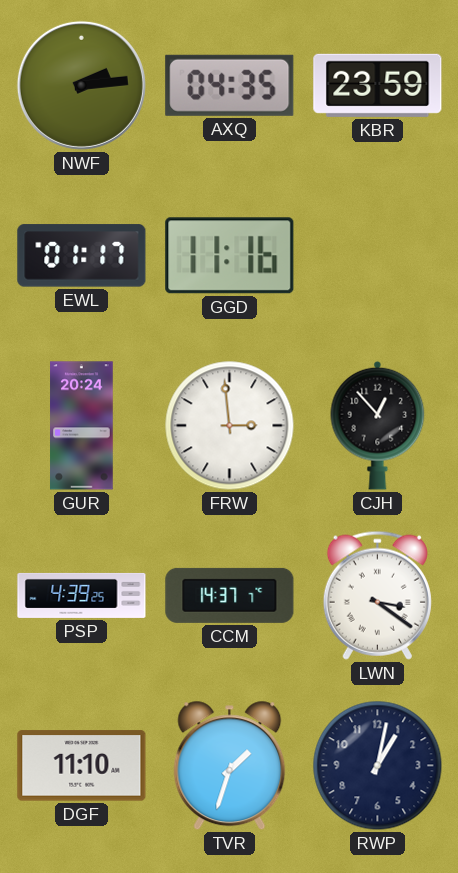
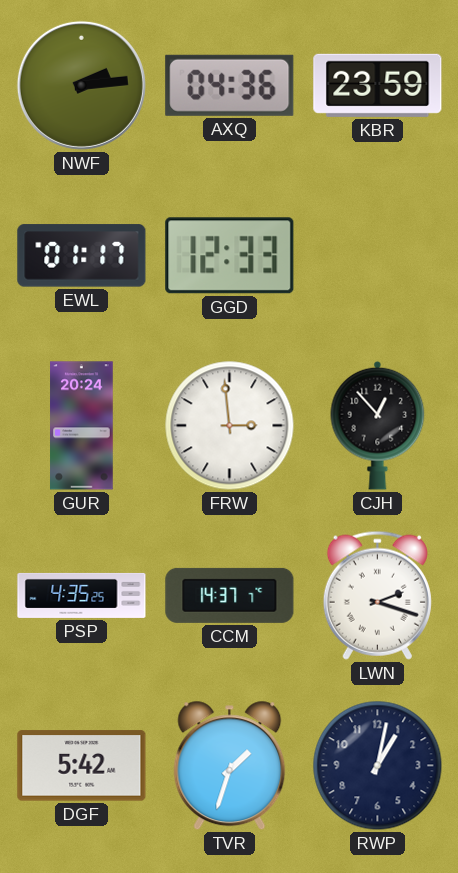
AXQ: 04:35 -> 04:36 (230, 85)
GGD: 11:16 -> 12:33 (230, 256)
PSP: 4:39 -> 4:35 (82, 595)
LWN: 3:21 -> 2:18 (377, 595)
DGF: 11:10 -> 5:42 (82, 766)
